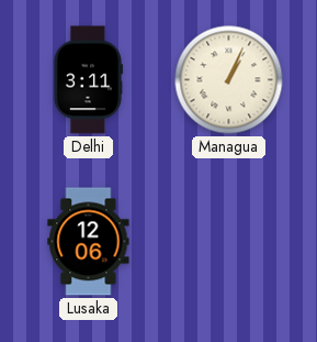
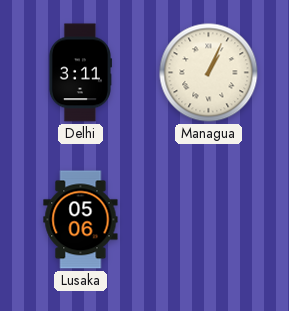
Lusaka: 12:06 -> 05:06 (81, 220)
